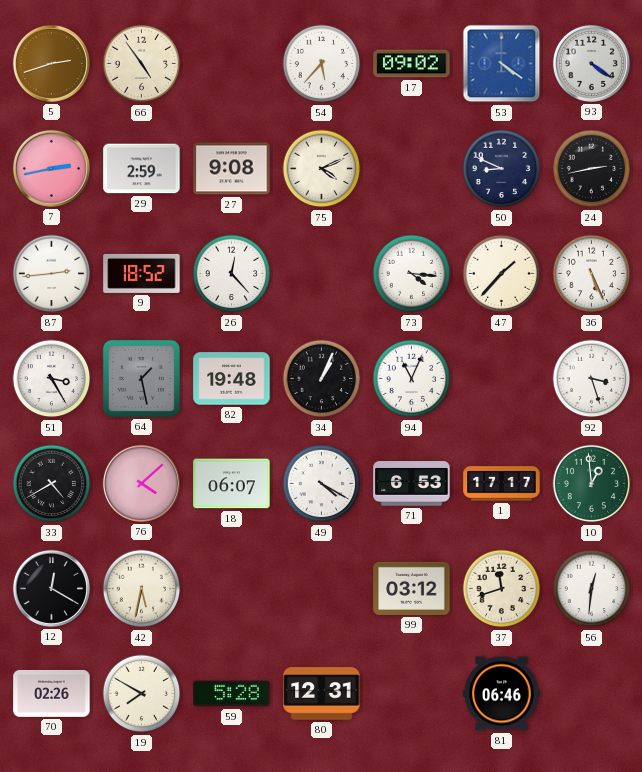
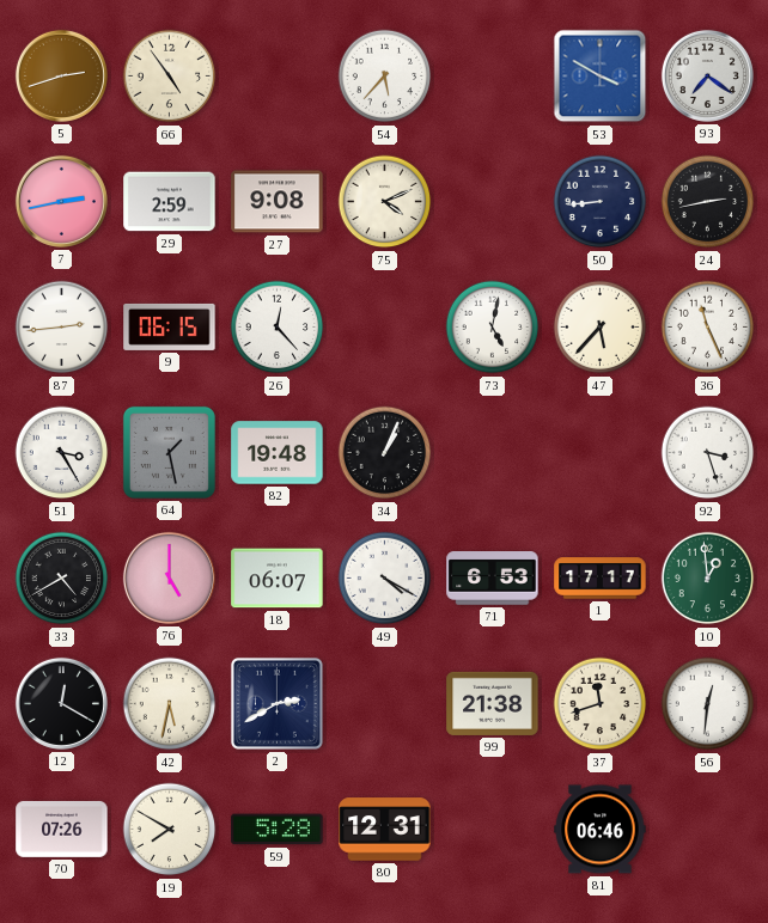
17: 09:02 -> none (412, 64)
53: 4:21 -> 3:50 (601, 77)
93: 4:21 -> 7:21 (707, 75)
50: 8:49 -> 8:44 (601, 202)
9: 18:52 -> 06:15 (170, 326)
73: 4:16 -> 5:02 (493, 328)
47: 1:37 -> 5:37 (601, 328)
36: 5:26 -> 11:26 (708, 328)
94: 11:04 -> none (412, 379)
76: 4:08 -> 5:00 (169, 577)
2: none -> 2:40 (278, 704)
99: 03:12 -> 21:38 (493, 703)
70: 02:26 -> 07:26 (62, 830)
